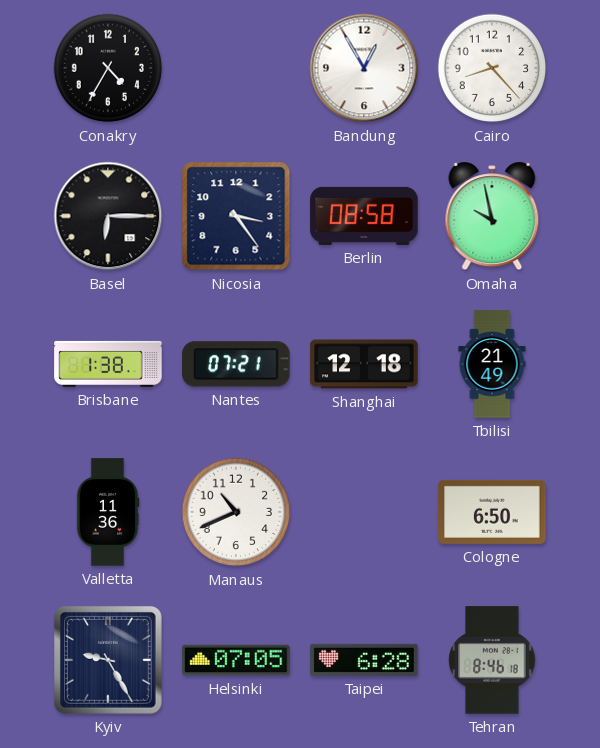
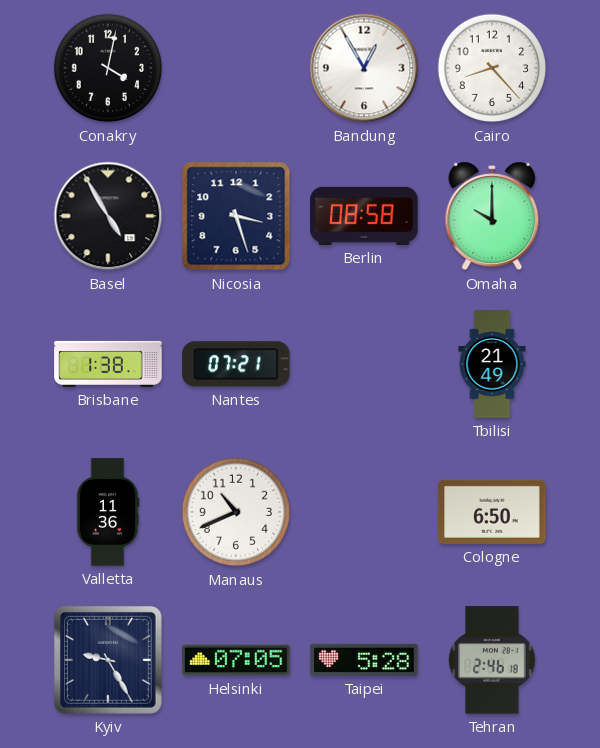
Conakry: 4:35 -> 4:02 (108, 68)
Basel: 6:15 -> 4:55 (108, 216)
Nicosia: 3:24 -> 3:27 (236, 216)
Omaha: 9:58 -> 10:00 (492, 216)
Shanghai: 12:18 -> none (364, 364)
Taipei: 6:28 -> 5:28 (364, 660)
Tehran: 8:46 -> 2:46 (492, 660)
